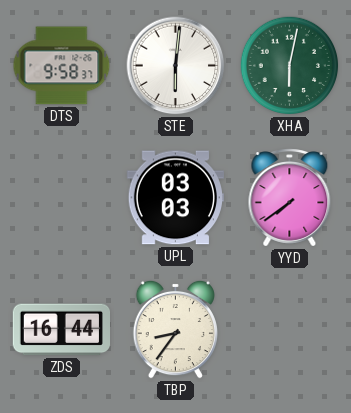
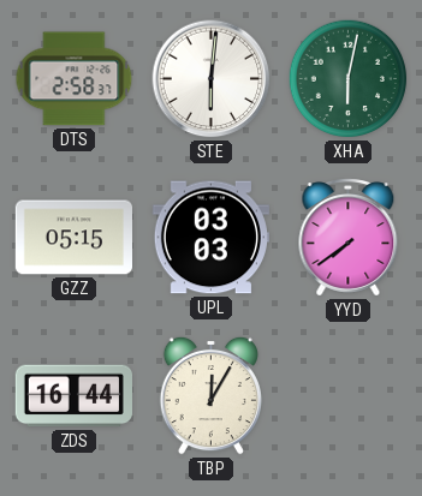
DTS: 9:58 -> 2:58 (75, 79)
GZZ: none -> 05:15 (73, 238)
TBP: 8:36 -> 12:05 (210, 395)
